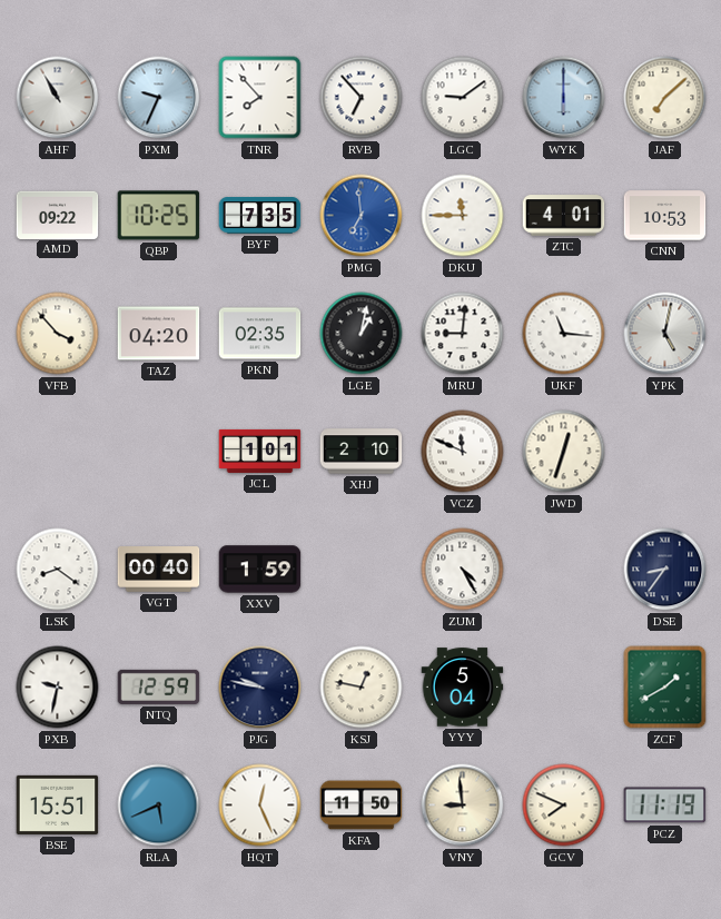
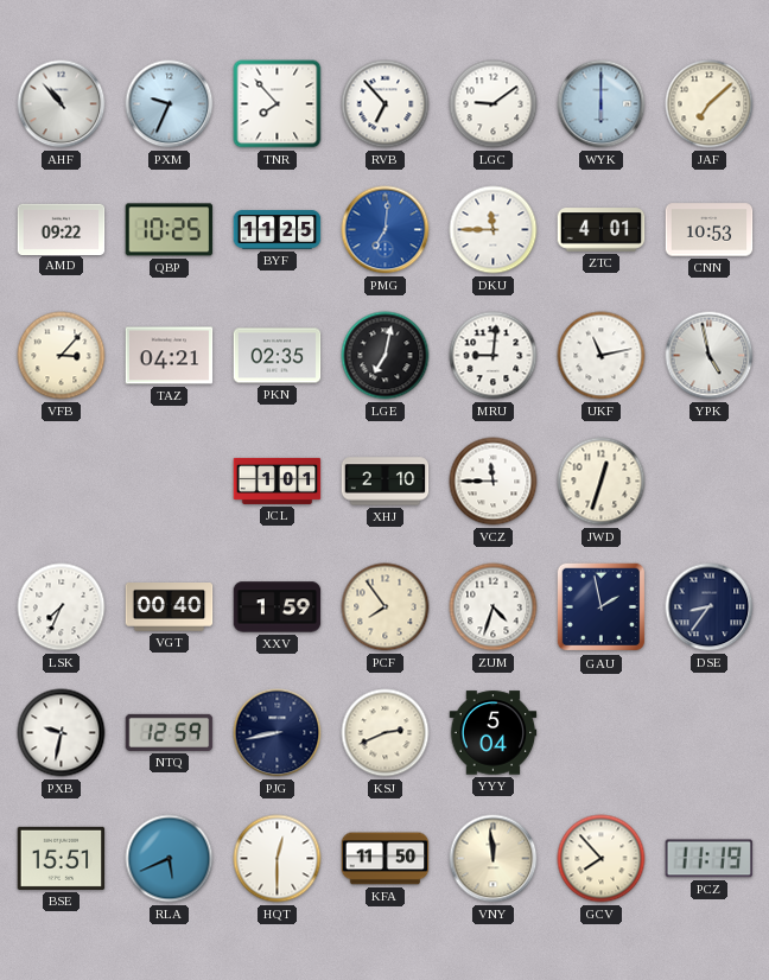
AHF: 10:55 -> 10:53 (62, 104)
BYF: 7:35 -> 11:25 (278, 230)
PMG: 6:59 -> 7:01 (386, 230)
VFB: 3:53 -> 3:07 (62, 356)
TAZ: 04:20 -> 04:21 (170, 356)
LGE: 1:02 -> 7:02 (386, 356)
UKF: 11:16 -> 11:13 (602, 356)
YPK: 5:02 -> 4:58 (710, 356)
VCZ: 11:49 -> 11:45 (494, 482)
LSK: 8:21 -> 7:34 (62, 607)
PCF: none -> 7:54 (386, 607)
ZUM: 4:25 -> 4:33 (494, 607)
GAU: none -> 1:58 (602, 607)
PJG: 9:47 -> 8:43 (278, 733)
KSJ: 12:47 -> 2:41 (386, 733)
ZCF: 1:40 -> none (665, 688)
HQT: 12:26 -> 12:30 (278, 859)
VNY: 8:59 -> 11:59 (494, 859)
GCV: 7:49 -> 7:53 (602, 859)
